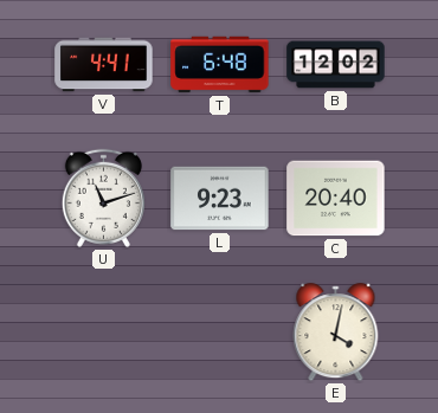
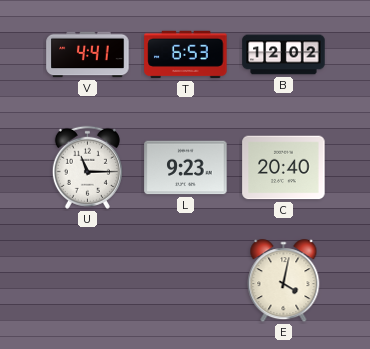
T: 6:48 -> 6:53 (186, 55)
U: 11:12 -> 11:15 (87, 167)
